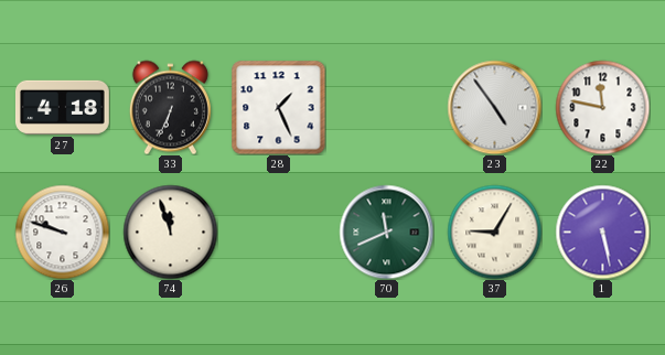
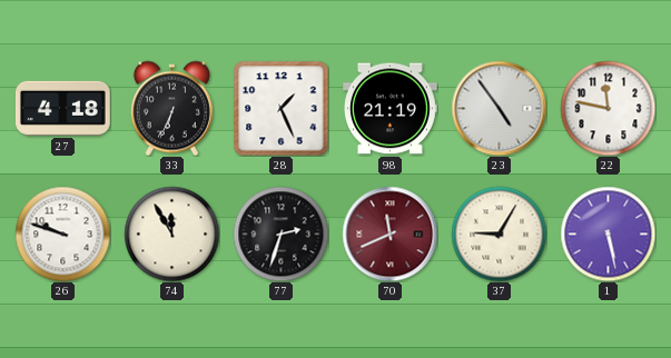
98: none -> 21:19 (391, 109)
74: 11:57 -> 11:55 (171, 233)
77: none -> 2:33 (280, 233)
70 dial: green -> burgundy (389, 233)
